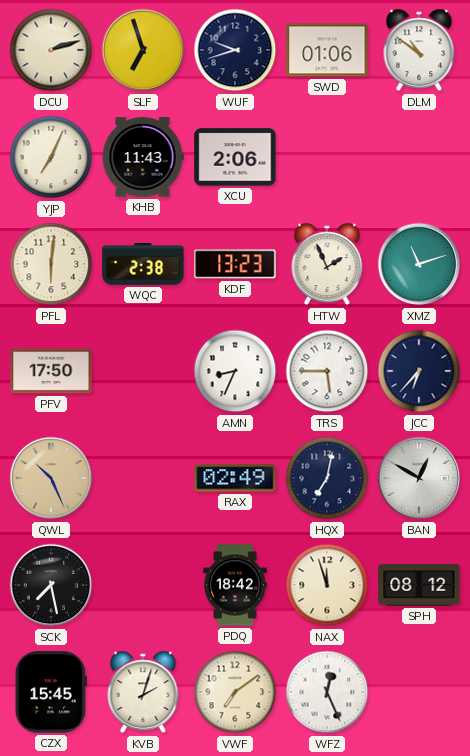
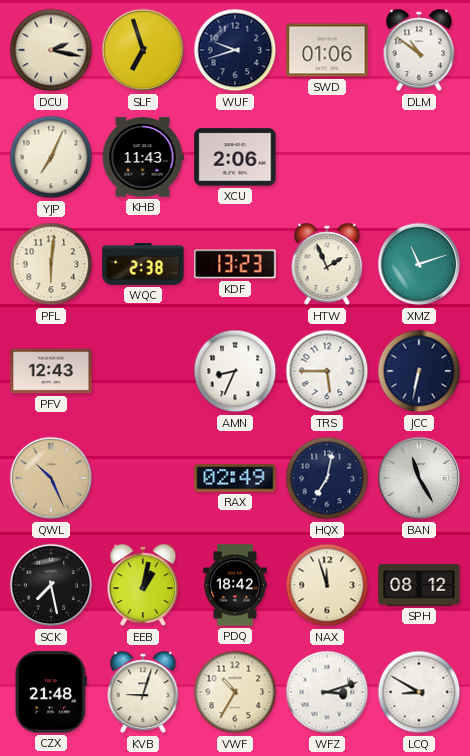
DCU: 2:12 -> 2:17 (51, 50)
PFV: 17:50 -> 12:43 (51, 371)
JCC: 6:37 -> 6:32 (419, 371)
BAN: 12:50 -> 11:25 (419, 478)
EEB: none -> 1:02 (143, 585)
CZX: 15:45 -> 21:48 (51, 692)
KVB: 2:03 -> 9:03 (143, 692)
VWF: 7:09 -> 10:35 (235, 692)
WFZ: 12:26 -> 3:12 (327, 692)
LCQ: none -> 8:50 (419, 692)
